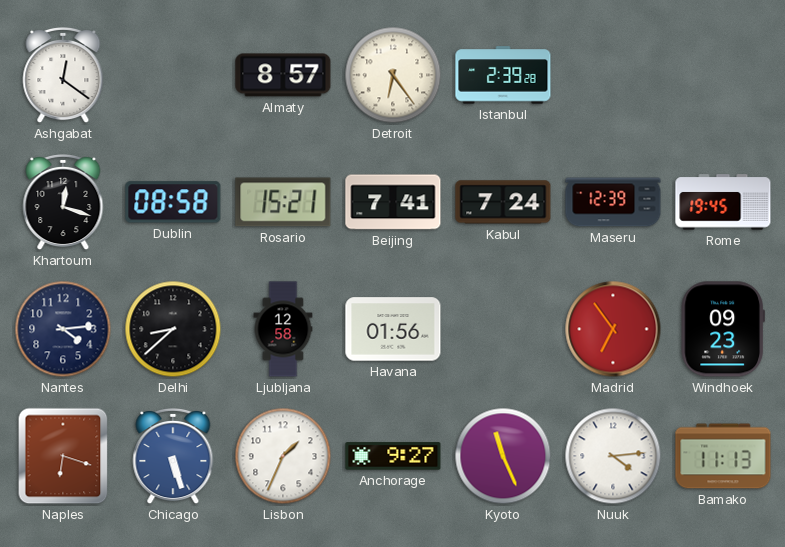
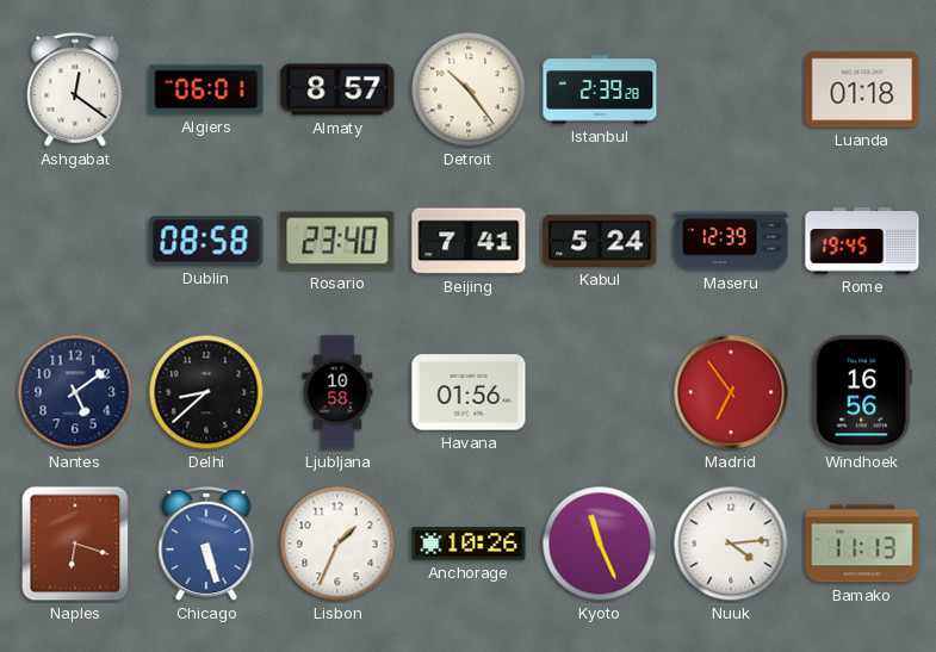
Algiers: none -> 06:01 (206, 89)
Detroit: 6:24 -> 10:24 (469, 89)
Luanda: none -> 01:18 (862, 89)
Khartoum: 12:18 -> none (63, 202)
Rosario: 15:21 -> 23:40 (337, 241)
Kabul: 7:24 -> 5:24 (600, 241)
Nantes: 4:14 -> 5:09 (75, 392)
Ljubljana: 12:58 -> 10:58 (337, 392)
Windhoek: 09:23 -> 16:56 (862, 392)
Anchorage: 9:27 -> 10:26 (469, 544)
